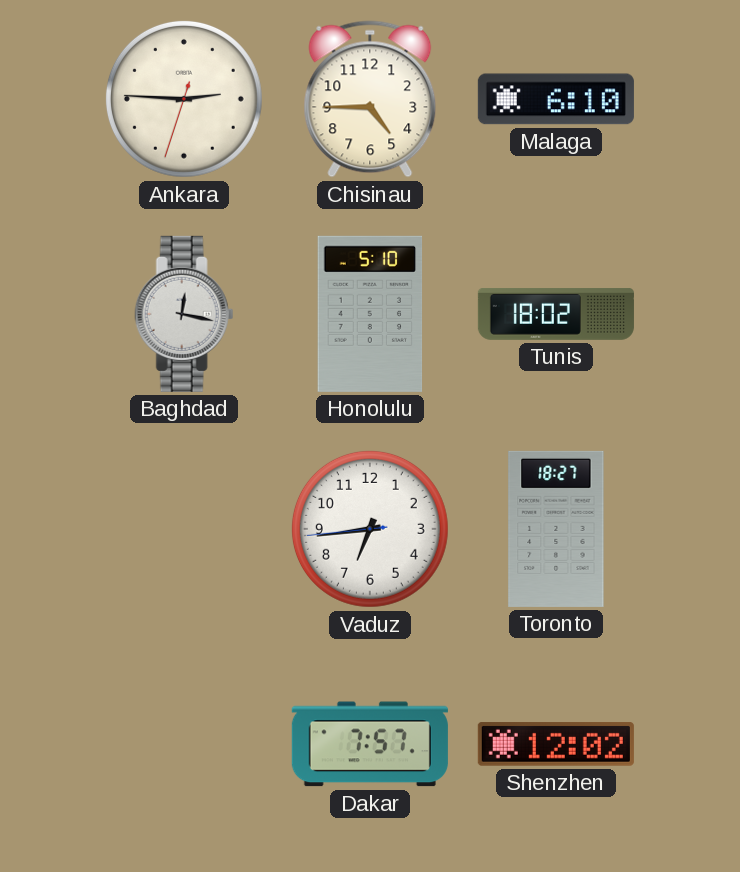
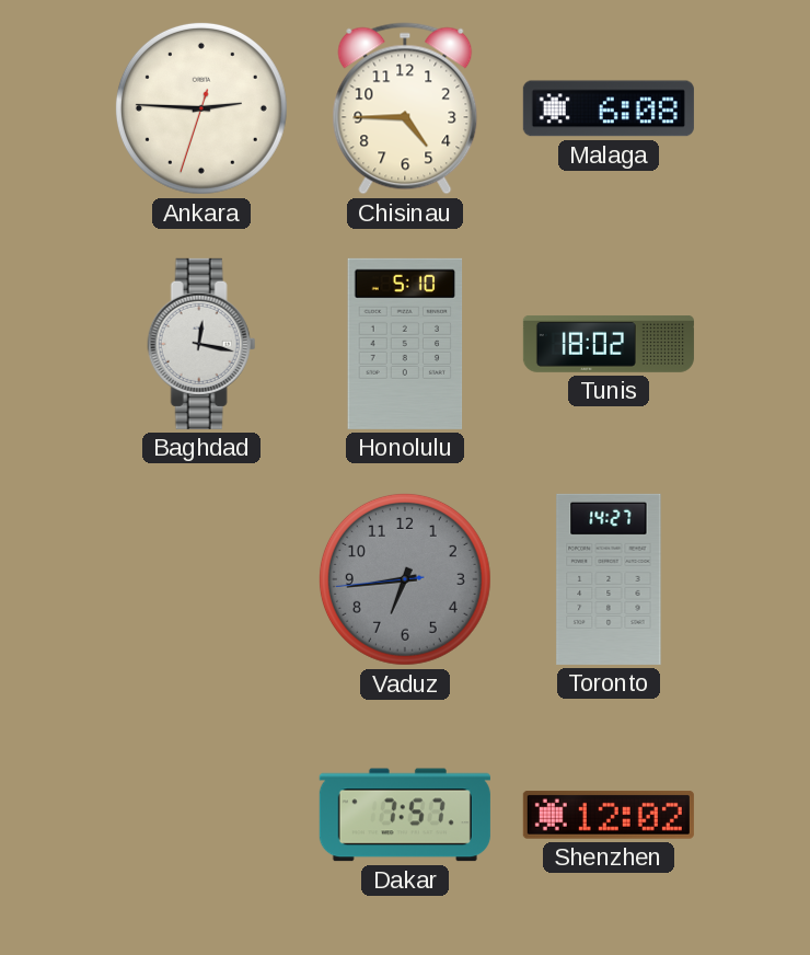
Malaga: 6:10 -> 6:08 (609, 108)
Vaduz dial: white -> grey (405, 579)
Toronto: 18:27 -> 14:27 (609, 579)
